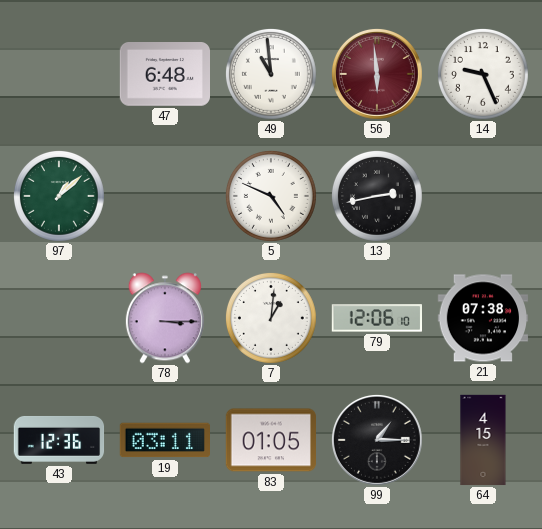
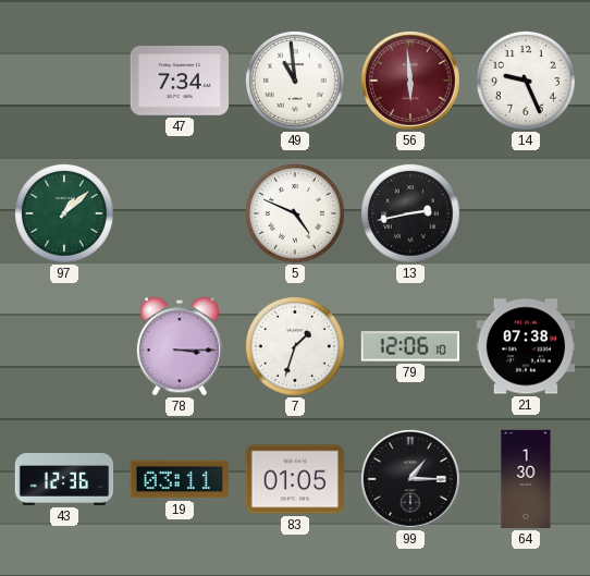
47: 6:48 -> 7:34 (179, 82)
7: 1:01 -> 1:33 (295, 346)
64: 4:15 -> 1:30 (526, 479)
